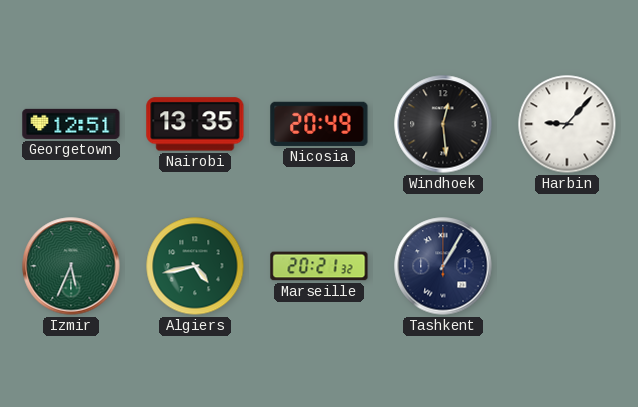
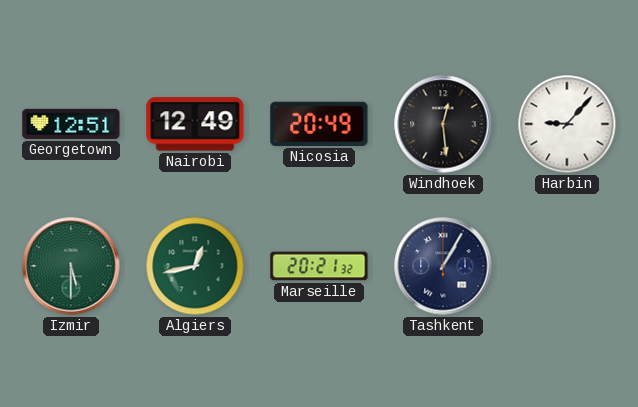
Nairobi: 13:35 -> 12:49 (195, 124)
Izmir: 5:34 -> 5:30 (71, 266)
Algiers: 4:43 -> 12:43 (195, 266)
